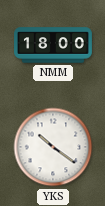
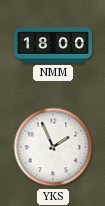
YKS: 10:21 -> 1:56 (53, 147)
